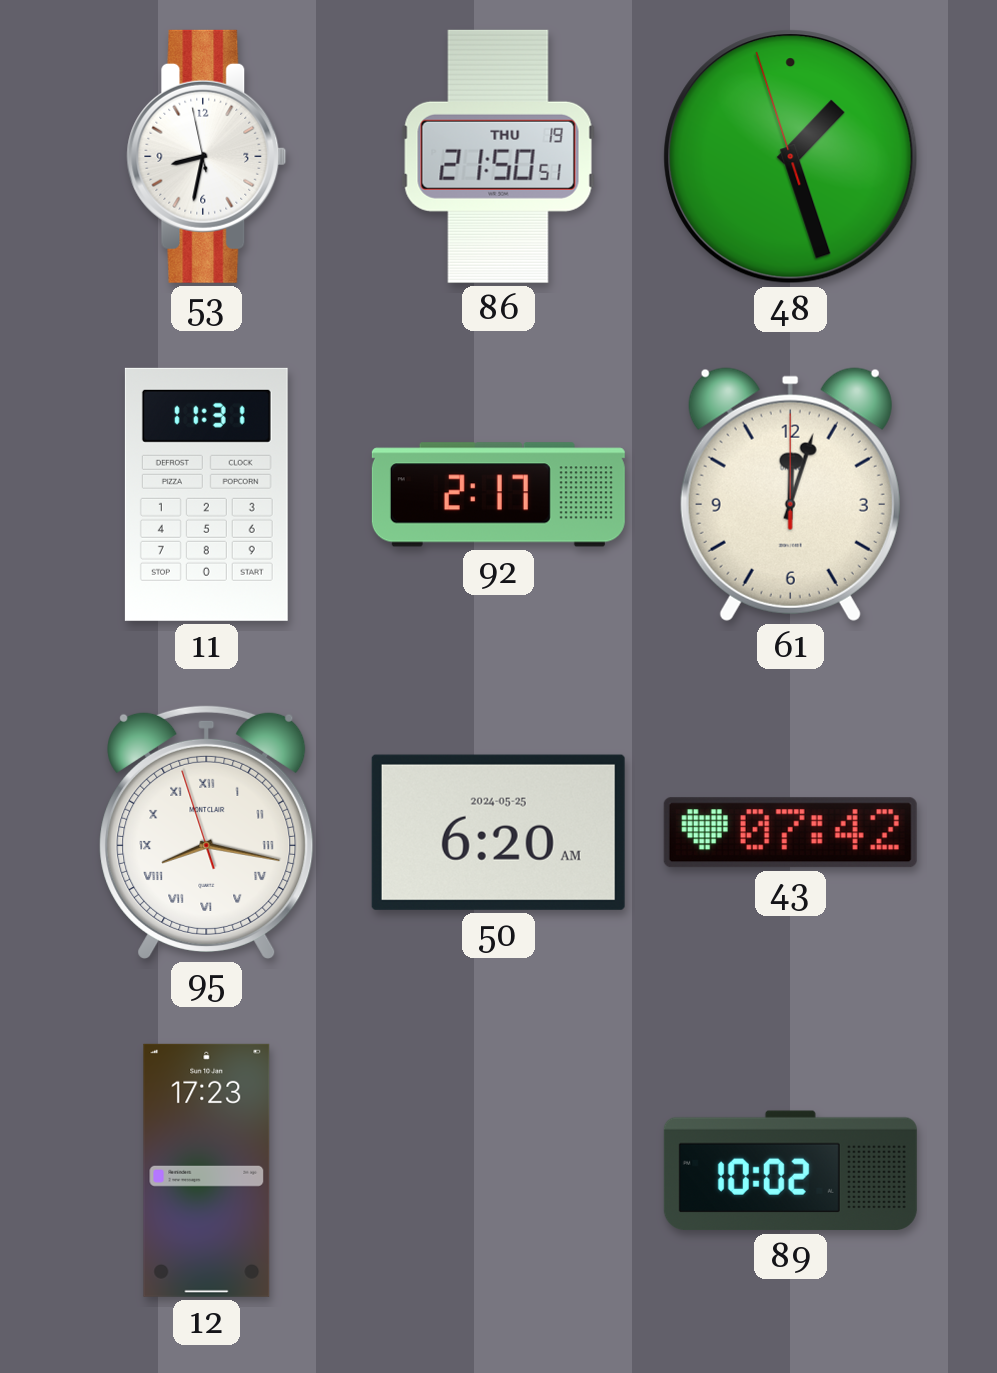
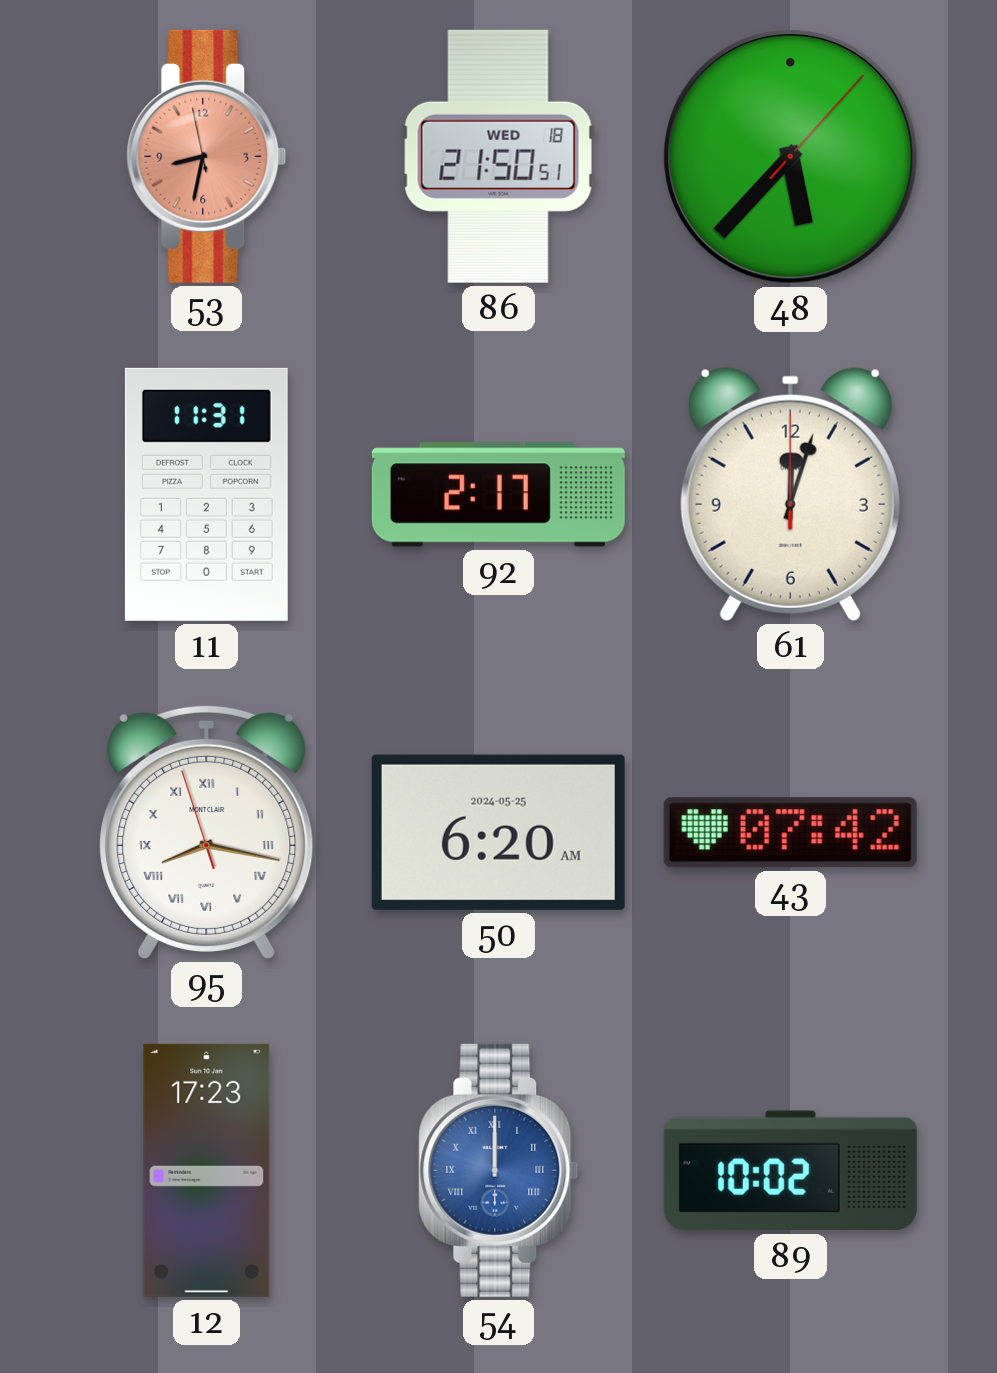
53 dial: white -> salmon (207, 156)
86 date: THU 19 -> WED 18 (498, 156)
48: 1:26 -> 5:37 (791, 157)
54: none -> 12:00 (499, 1170)
